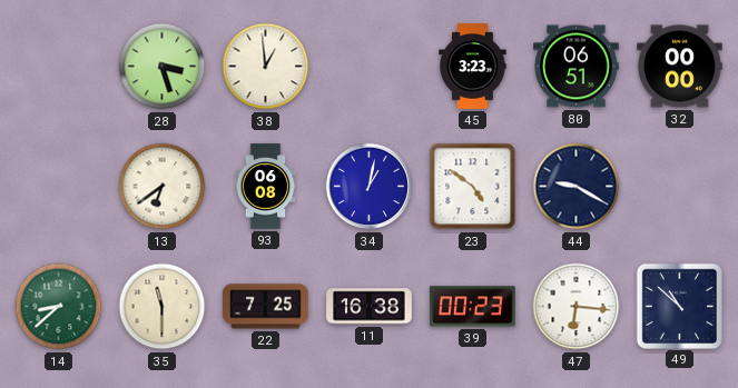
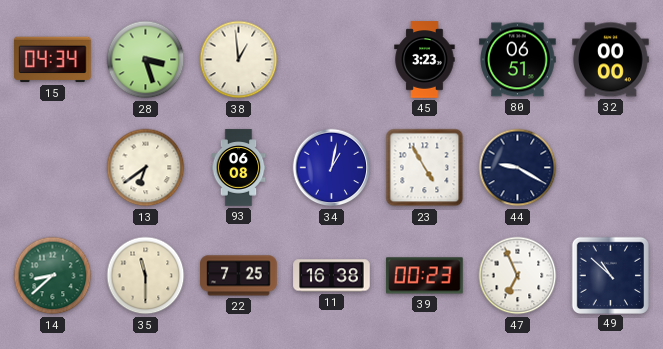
15: none -> 04:34 (53, 60)
23: 4:51 -> 4:55 (425, 168)
47: 6:16 -> 6:56 (518, 276)
